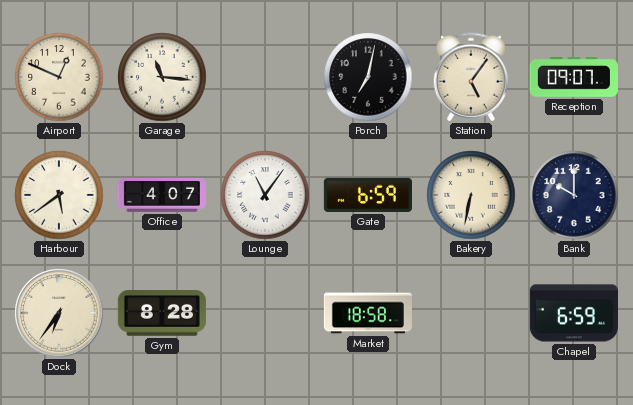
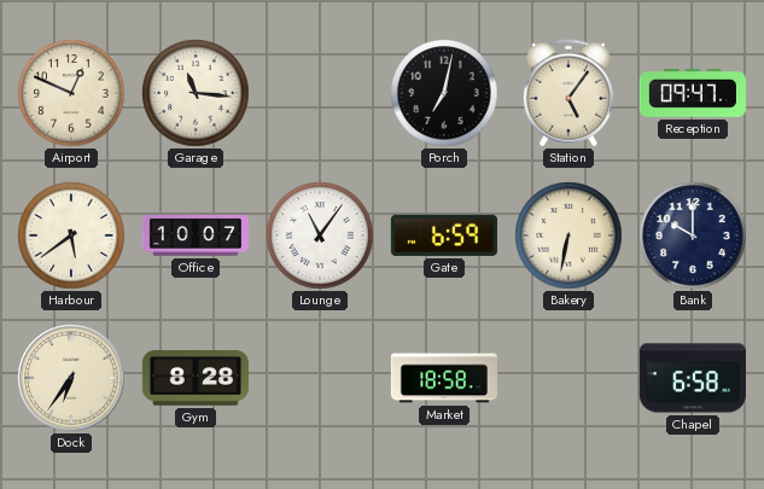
Reception: 09:07 -> 09:47 (693, 93)
Office: 4:07 -> 10:07 (196, 237)
Chapel: 6:59 -> 6:58 (693, 378)
